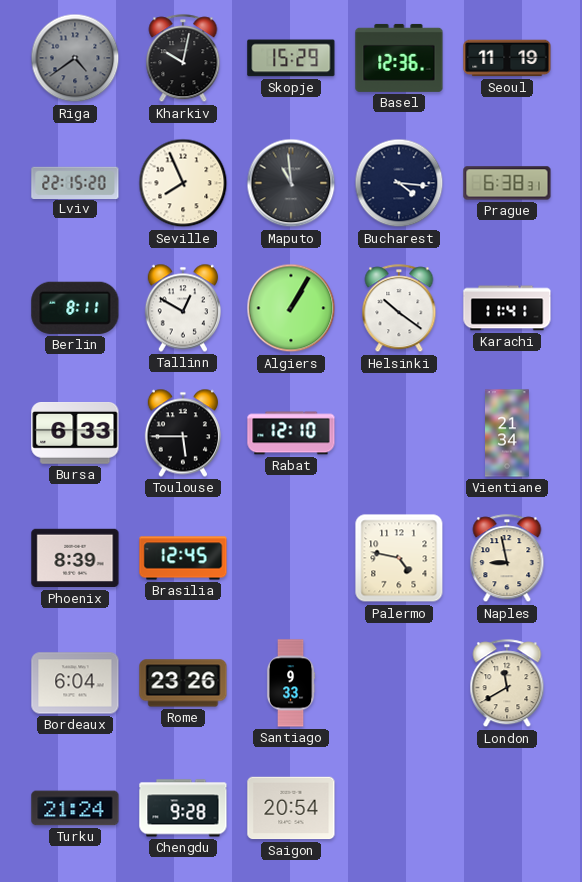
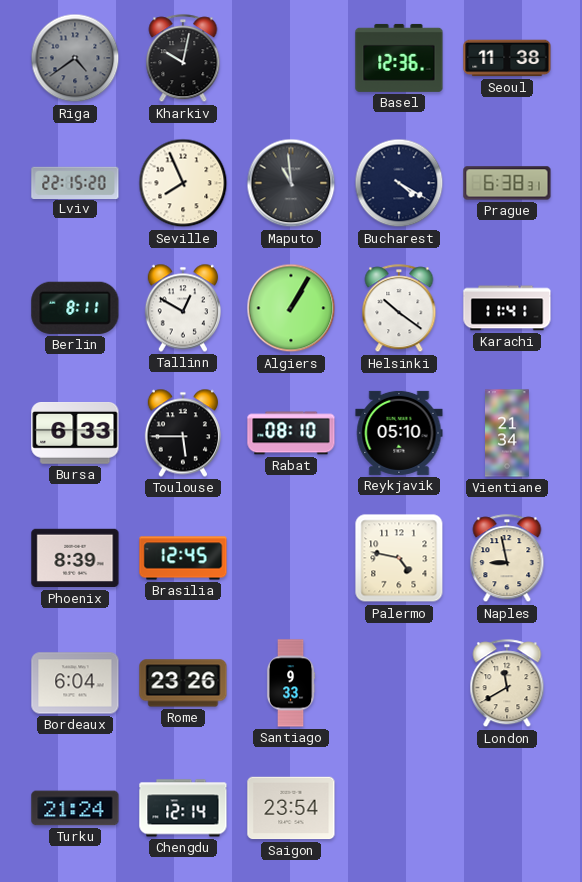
Skopje: 15:29 -> none (291, 58)
Seoul: 11:19 -> 11:38 (507, 58)
Bucharest: 4:16 -> 4:20 (399, 183)
Rabat: 12:10 -> 08:10 (291, 433)
Reykjavik: none -> 05:10 (399, 433)
Chengdu: 9:28 -> 12:14 (183, 808)
Saigon: 20:54 -> 23:54 (291, 808)
